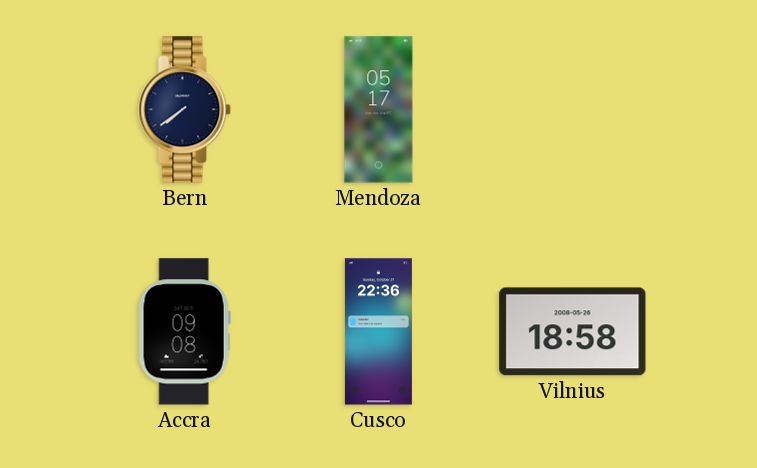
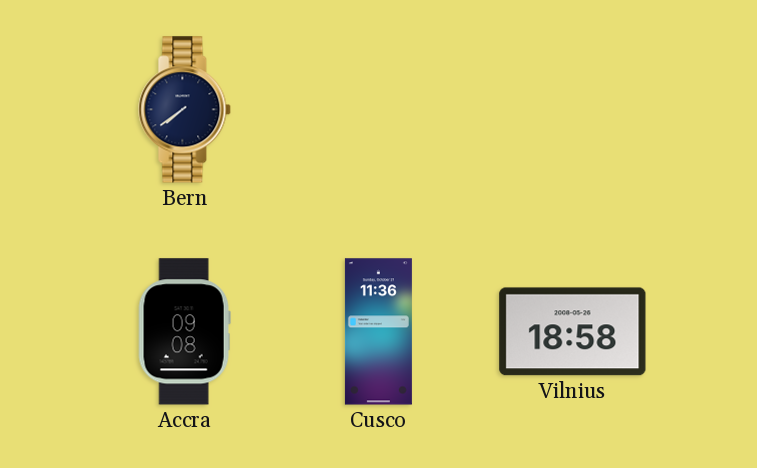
Mendoza: 05:17 -> none (379, 110)
Cusco: 22:36 -> 11:36 (378, 332)
